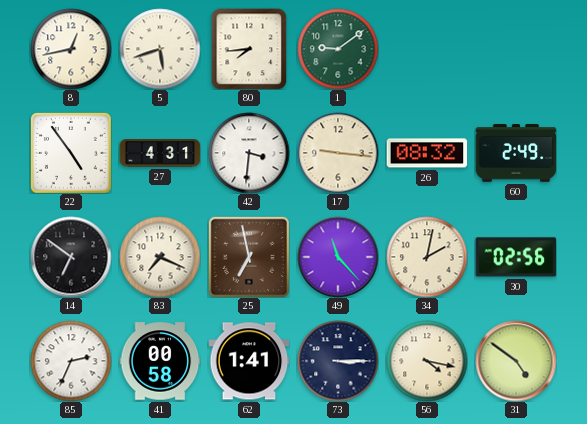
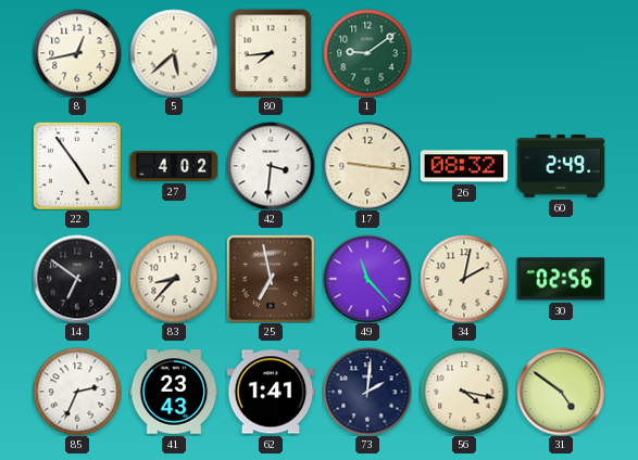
5: 5:42 -> 5:38 (174, 53)
27: 4:31 -> 4:02 (174, 166)
83: 7:19 -> 8:37 (174, 279)
41: 00:58 -> 23:43 (174, 392)
73: 3:15 -> 2:01 (367, 392)
